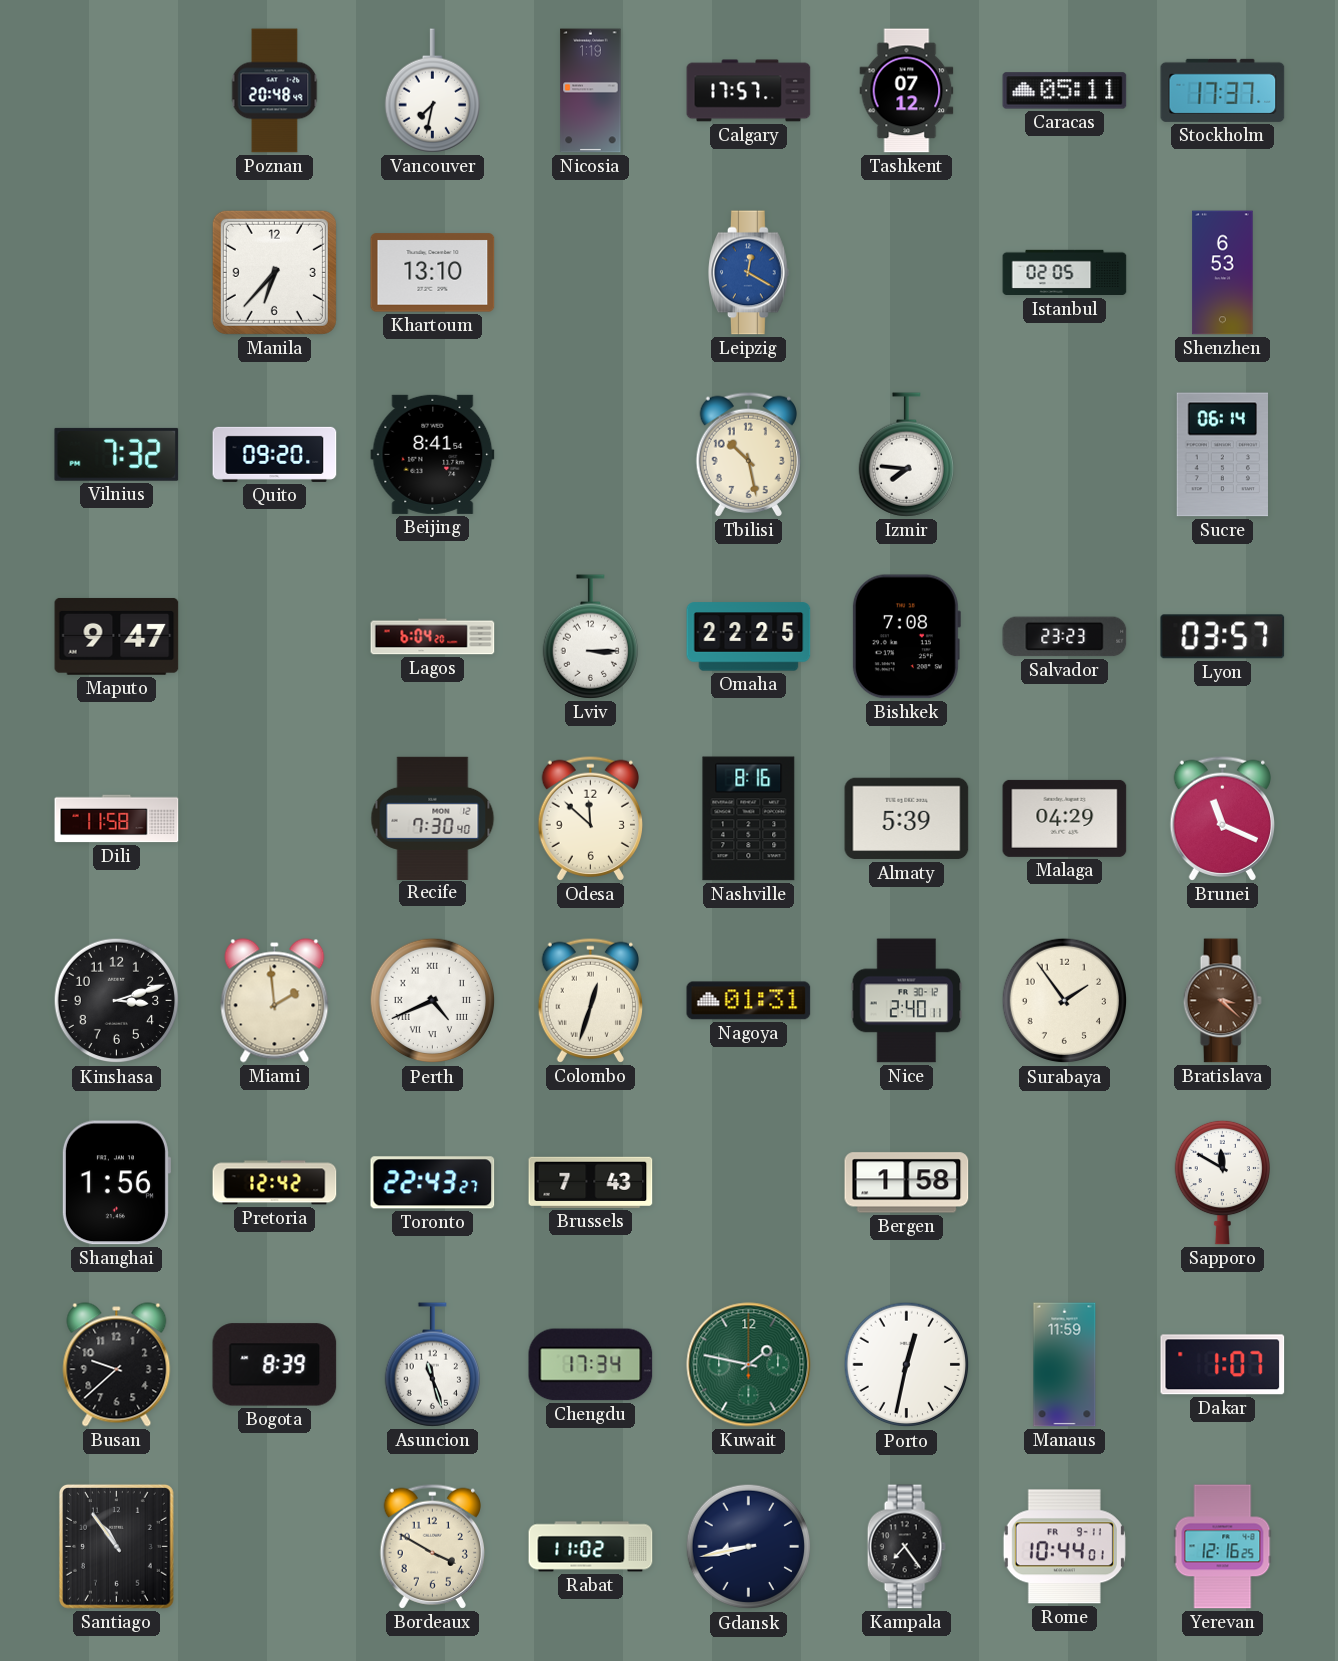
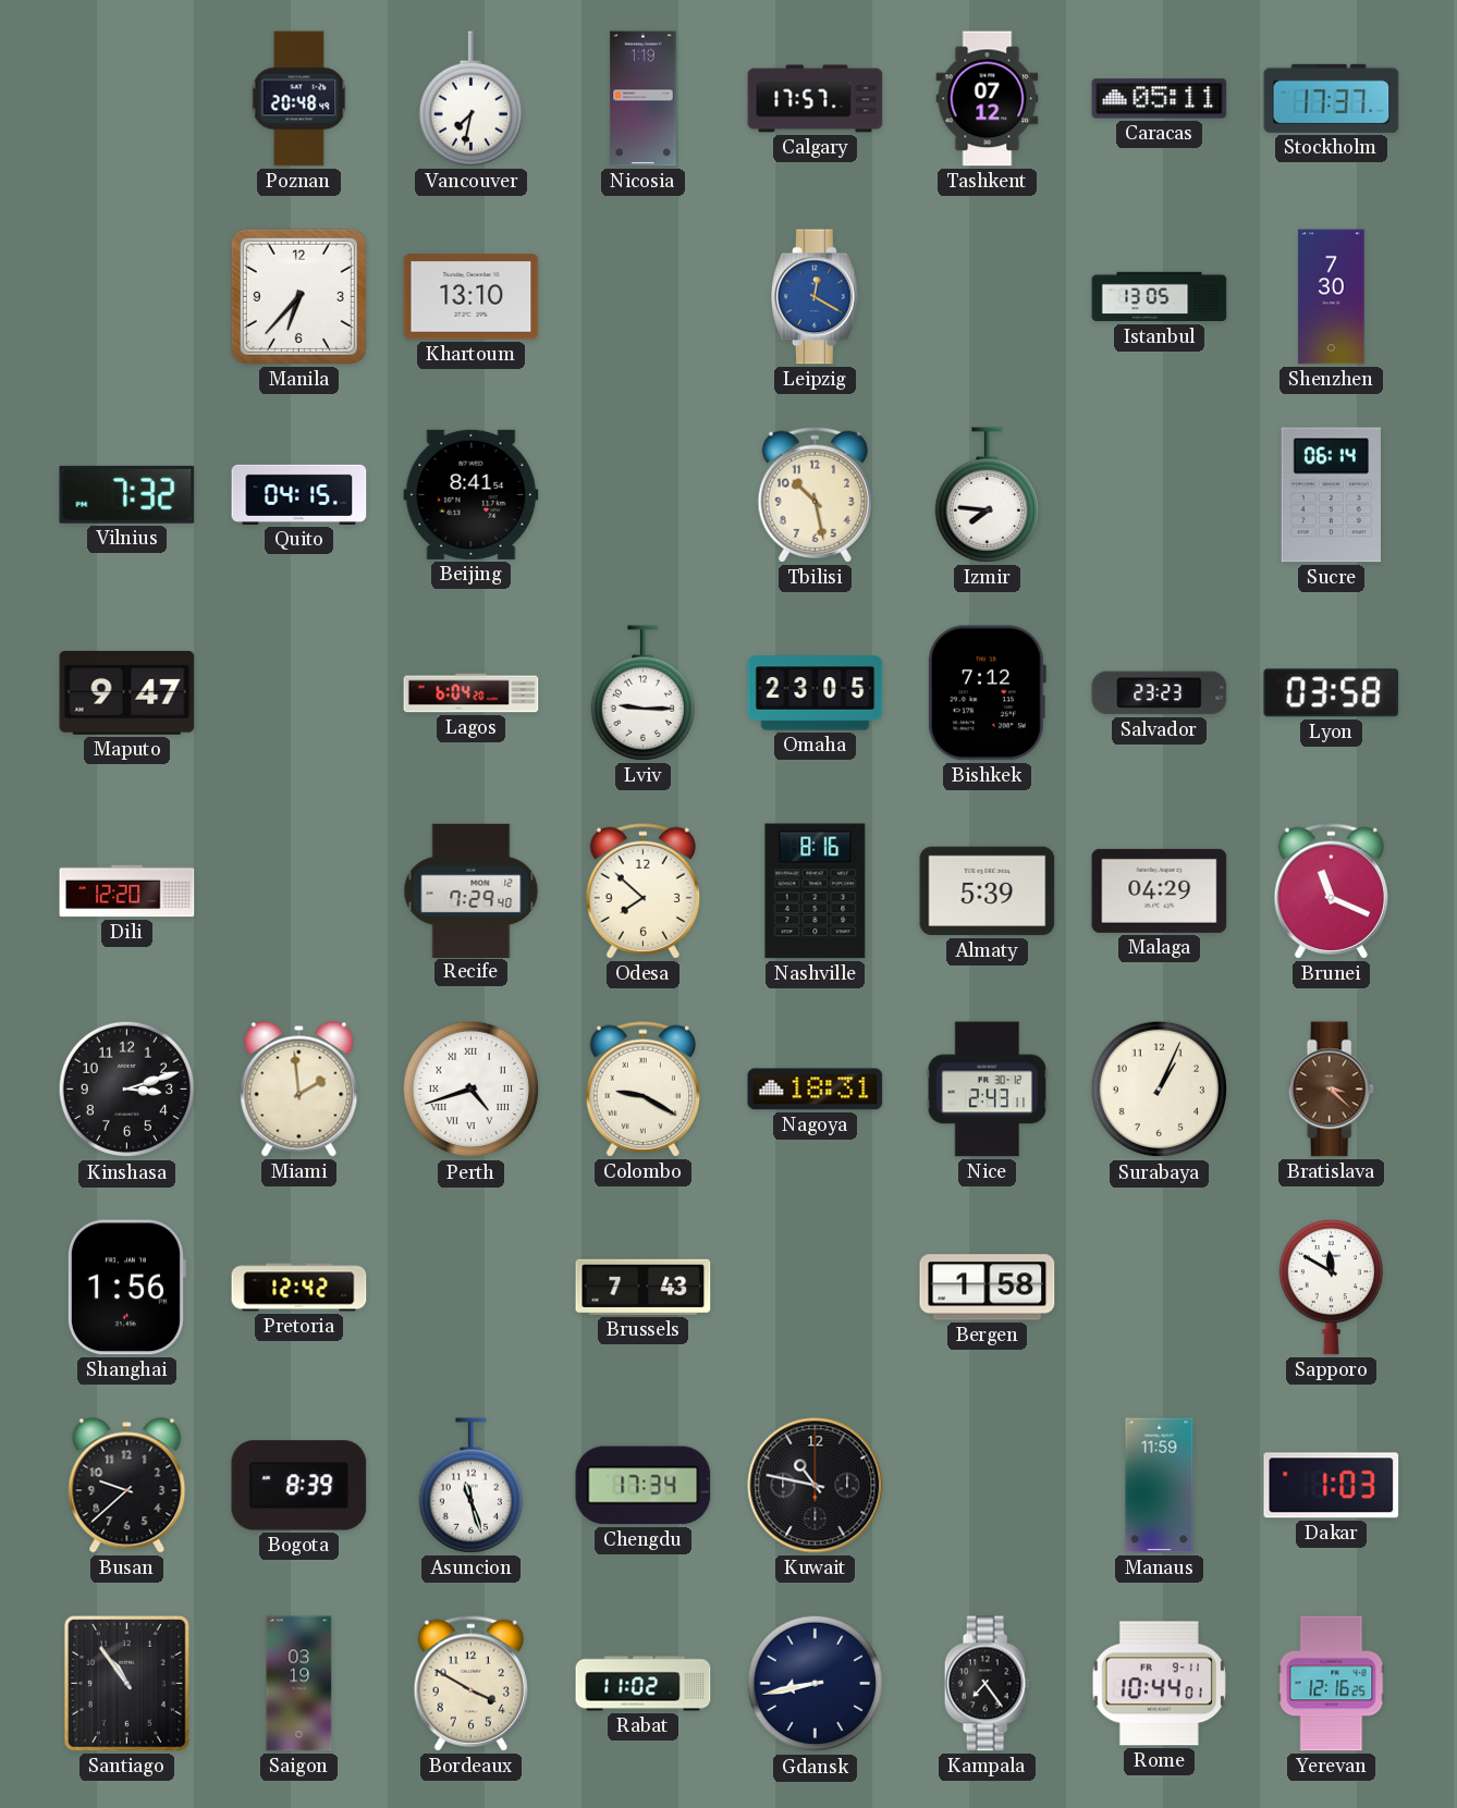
Istanbul: 02:05 -> 13:05 (1160, 297)
Shenzhen: 6:53 -> 7:30 (1332, 297)
Quito: 09:20 -> 04:15 (299, 494)
Lviv: 3:15 -> 9:15 (642, 693)
Omaha: 22:25 -> 23:05 (816, 693)
Bishkek: 7:08 -> 7:12 (987, 693)
Lyon: 03:57 -> 03:58 (1332, 693)
Dili: 11:58 -> 12:20 (127, 891)
Recife: 7:30 -> 7:29 (472, 890)
Odesa: 11:52 -> 7:52 (642, 890)
Perth: 4:41 -> 4:42 (472, 1090)
Colombo: 12:33 -> 9:20 (642, 1089)
Nagoya: 01:31 -> 18:31 (816, 1090)
Nice: 2:40 -> 2:43 (988, 1090)
Surabaya: 1:54 -> 1:04 (1160, 1090)
Toronto: 22:43 -> none (433, 1183)
Kuwait: 1:47 -> 10:47 (816, 1486)
Kuwait dial: green -> black (816, 1486)
Porto: 12:32 -> none (907, 1365)
Dakar: 1:07 -> 1:03 (1332, 1486)
Saigon: none -> 03:19 (299, 1684)
